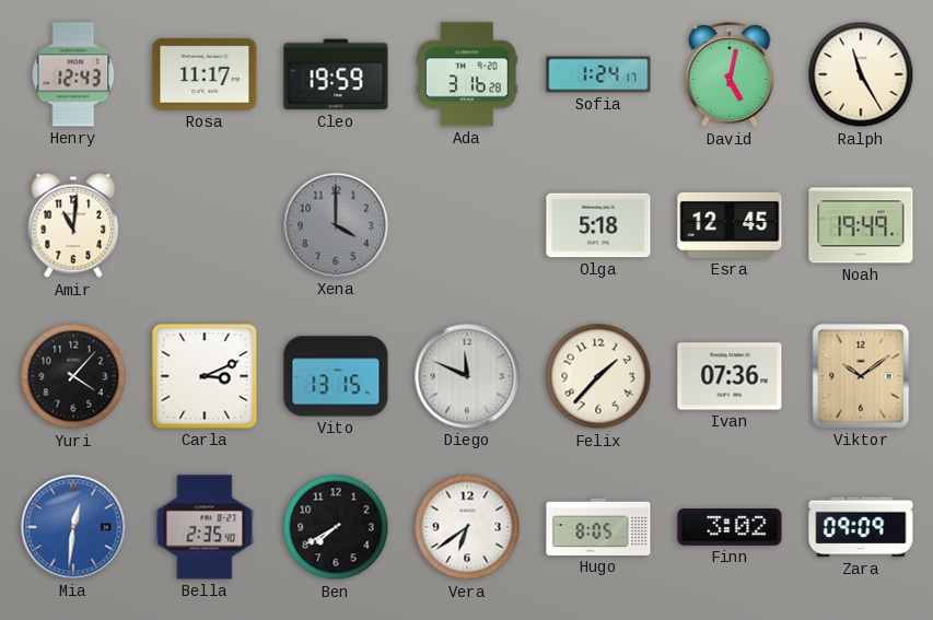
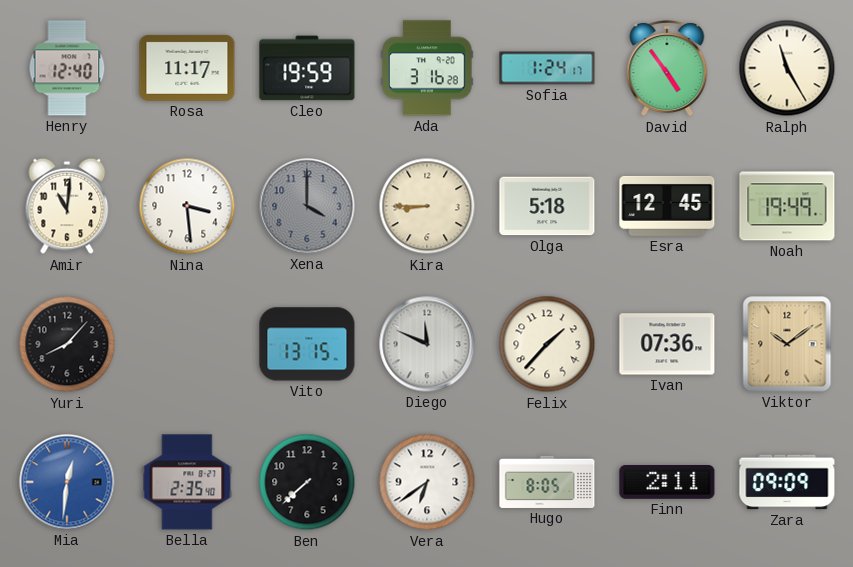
Henry: 12:43 -> 12:40 (67, 68)
David: 5:02 -> 4:54 (667, 68)
Nina: none -> 3:29 (187, 206)
Kira: none -> 8:45 (427, 206)
Yuri: 4:07 -> 8:07 (67, 344)
Carla: 3:11 -> none (205, 376)
Ben: 7:40 -> 7:38 (307, 482)
Finn: 3:02 -> 2:11 (667, 482)
